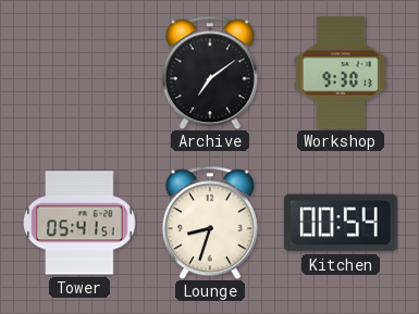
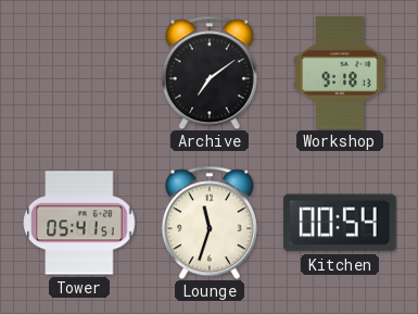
Workshop: 9:30 -> 9:18 (340, 73)
Lounge: 8:33 -> 11:33 (210, 223)
